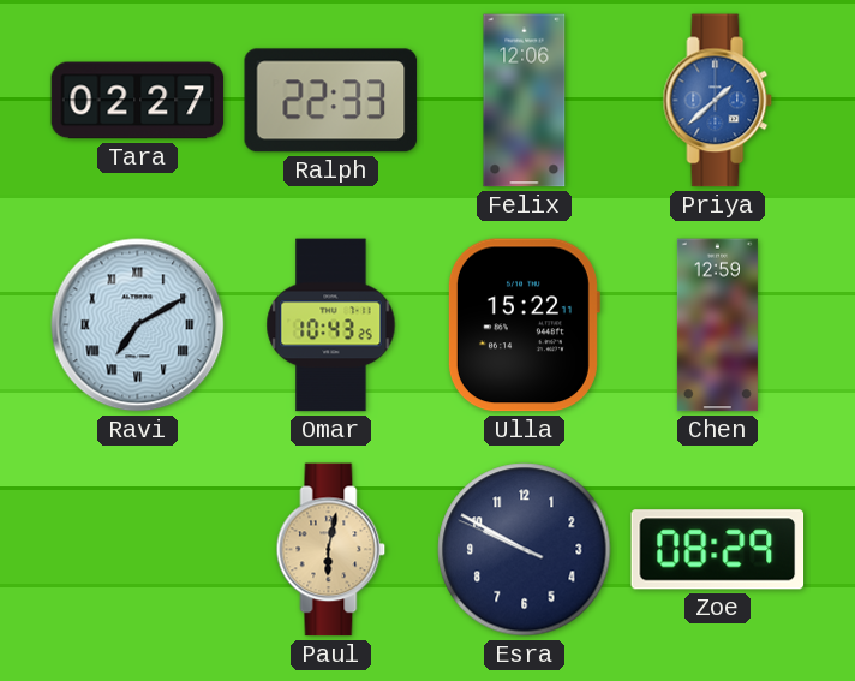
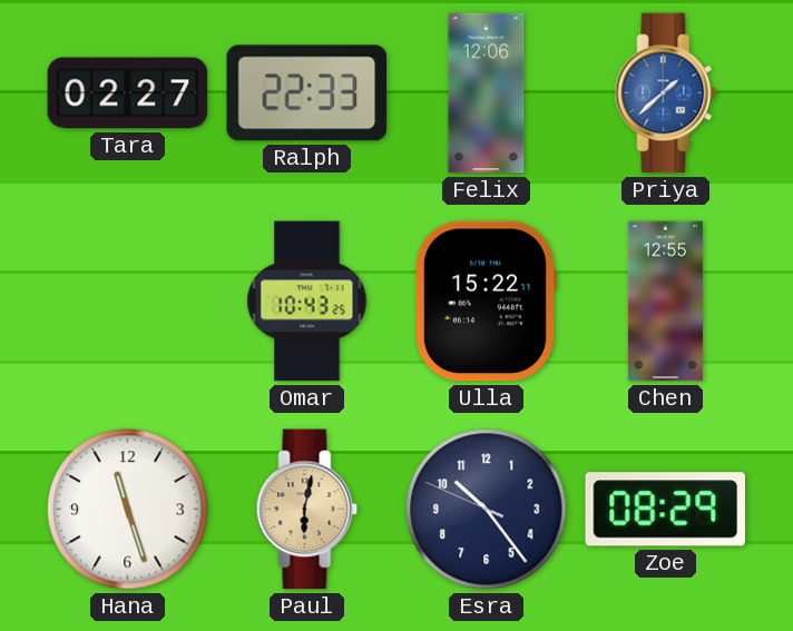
Ravi: 7:10 -> none (138, 325)
Chen: 12:59 -> 12:55 (665, 302)
Hana: none -> 11:27 (128, 510)
Esra: 9:49 -> 10:23 (487, 510)
